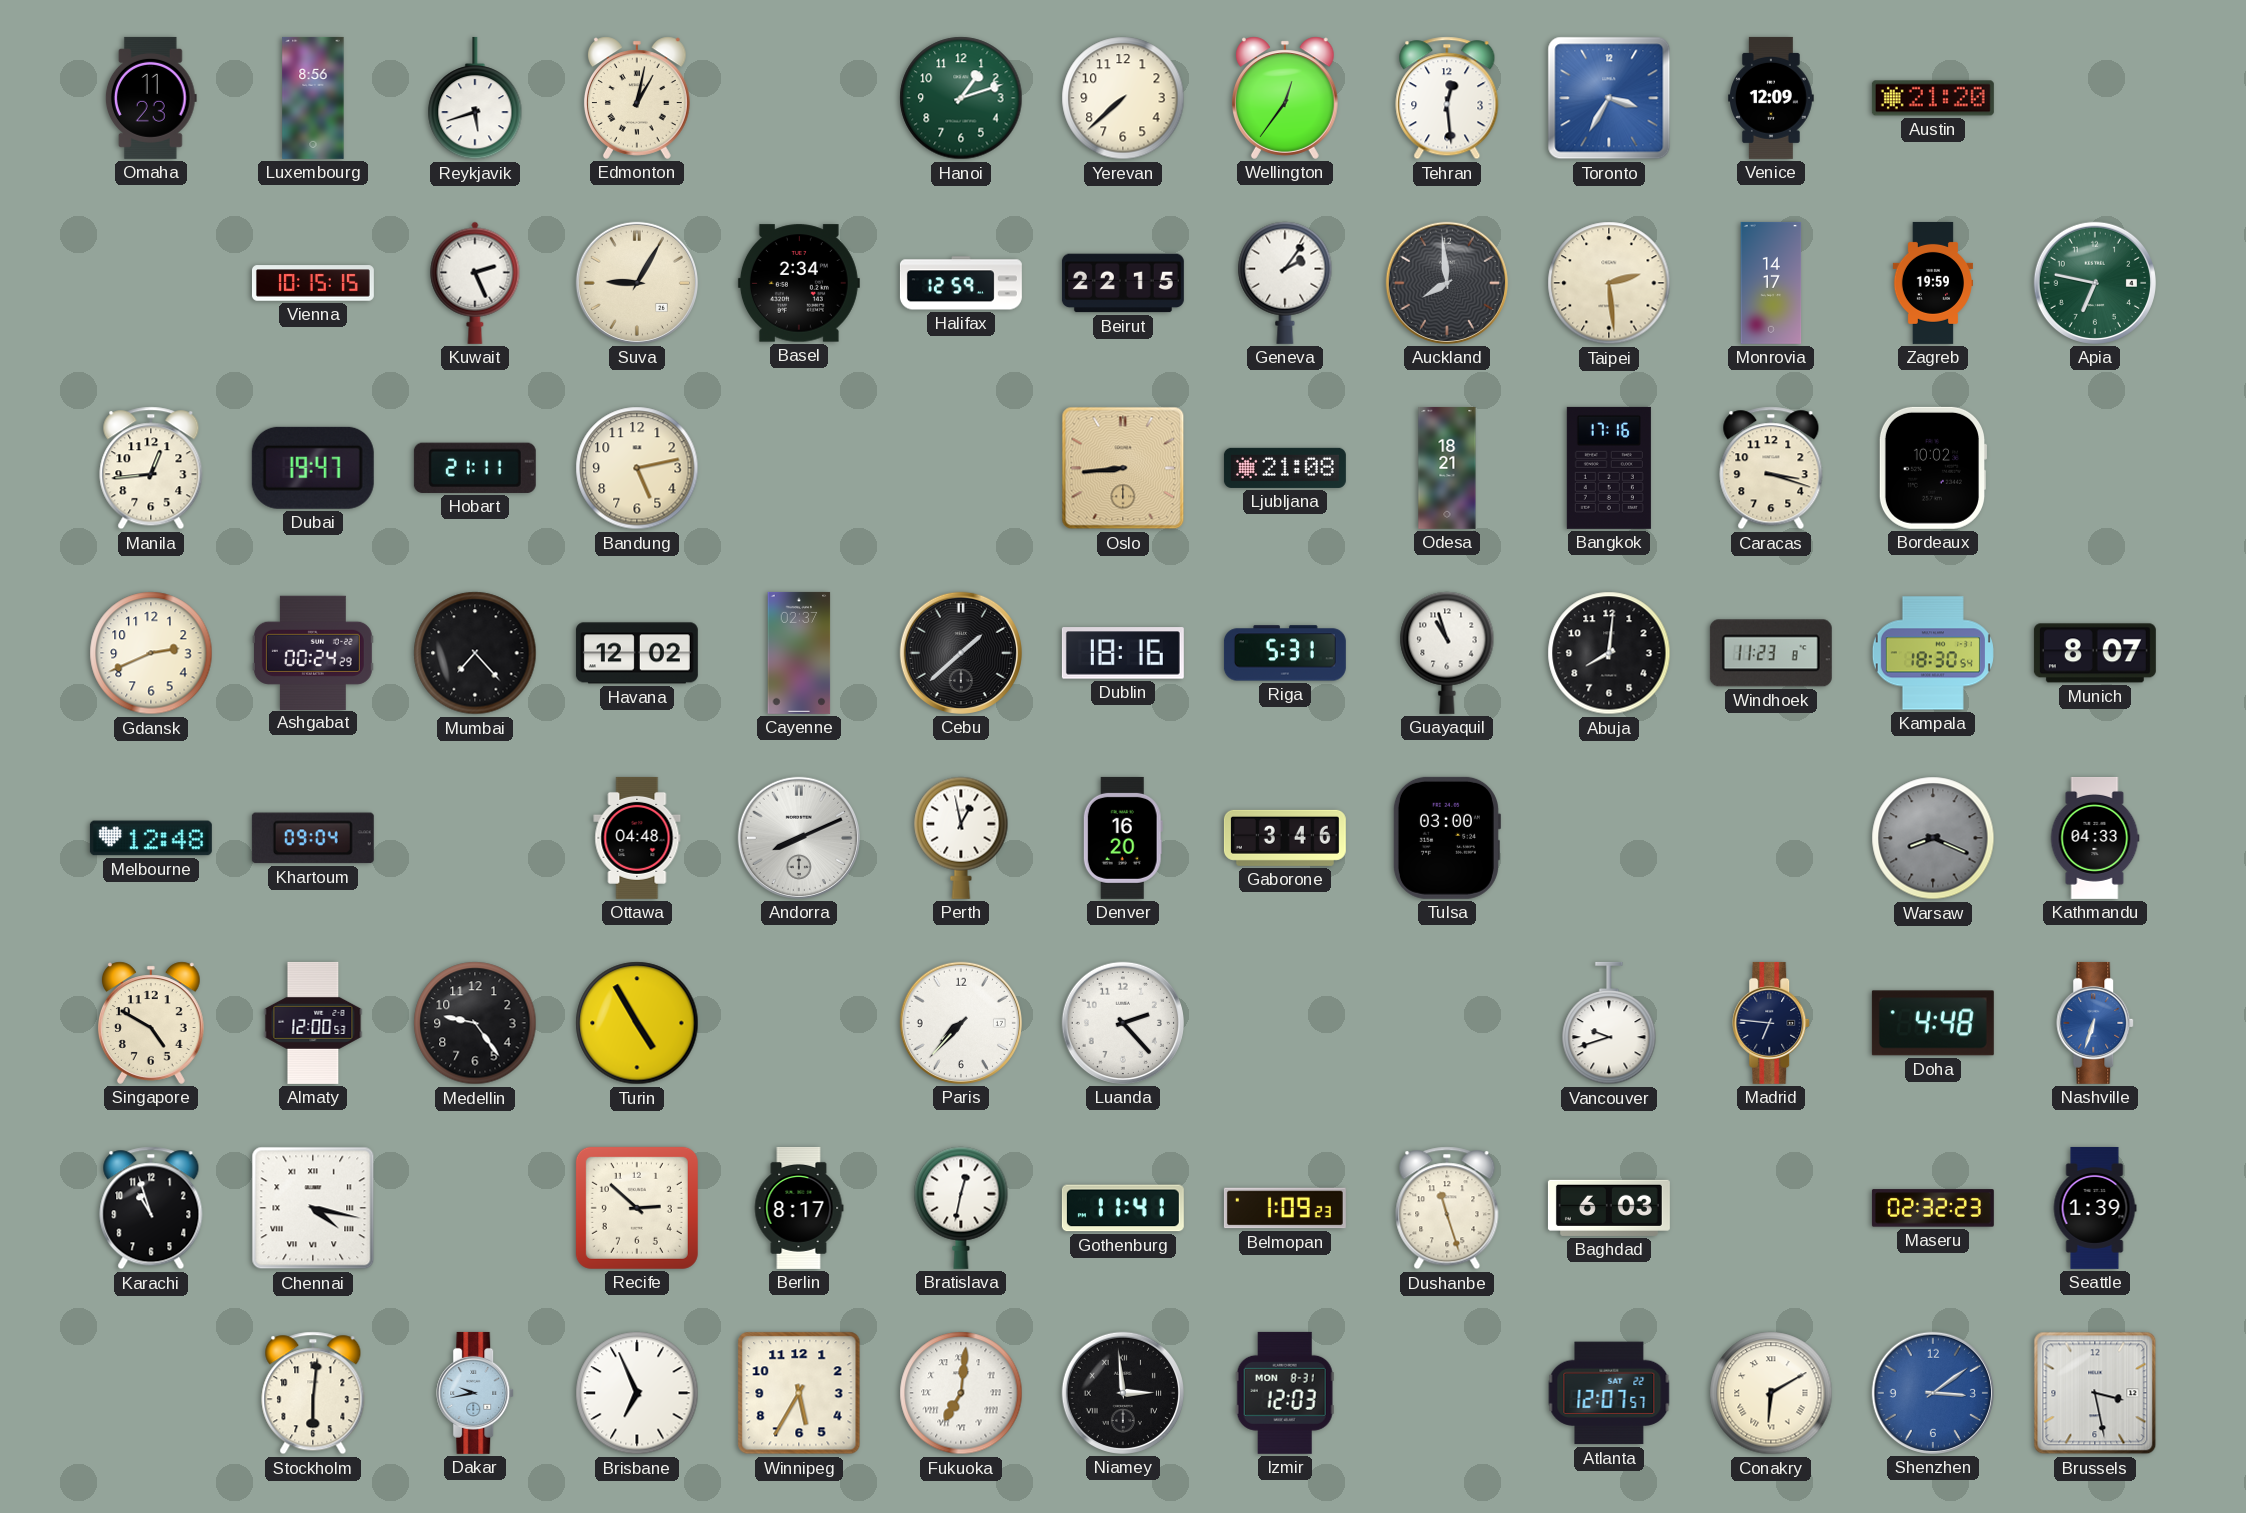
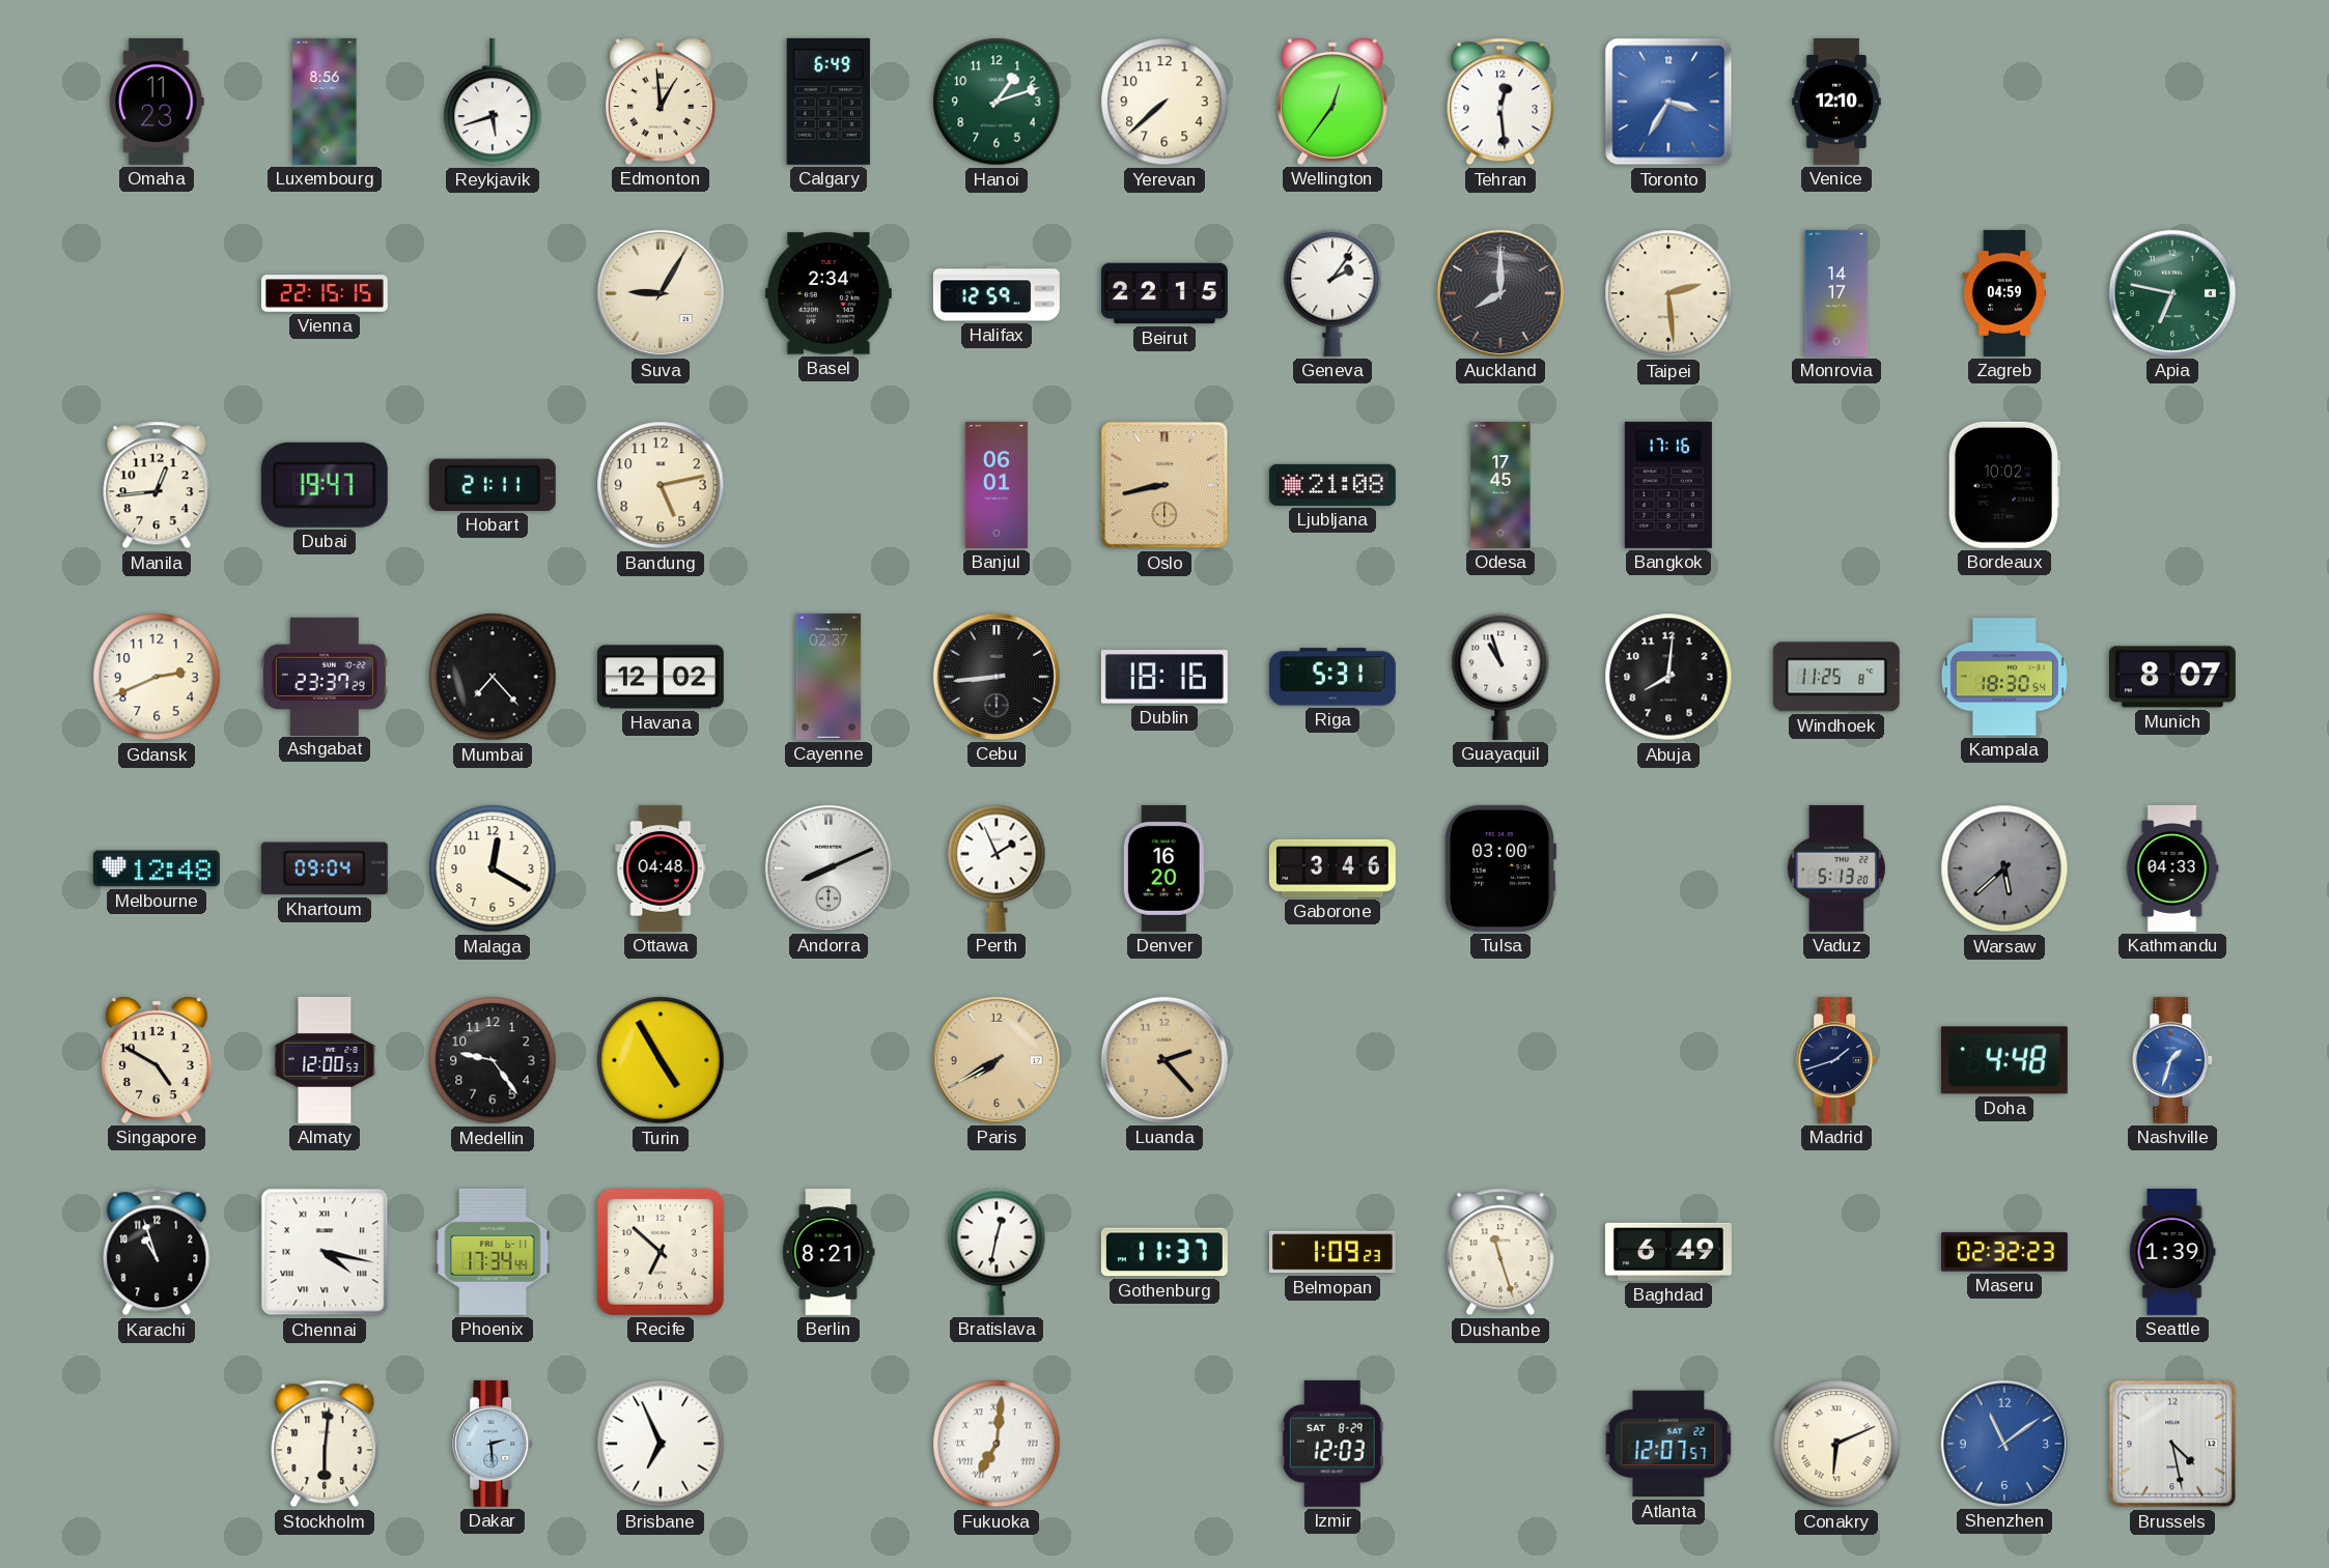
Edmonton: 1:02 -> 12:59 (661, 102)
Calgary: none -> 6:49 (829, 102)
Venice: 12:09 -> 12:10 (1837, 102)
Austin: 21:20 -> none (1933, 98)
Vienna: 10:15 -> 22:15 (325, 293)
Kuwait: 2:26 -> none (475, 283)
Auckland: 7:59 -> 8:00 (1500, 293)
Zagreb: 19:59 -> 04:59 (2003, 293)
Banjul: none -> 06:01 (997, 485)
Oslo: 8:44 -> 8:43 (1164, 485)
Odesa: 18:21 -> 17:45 (1500, 485)
Caracas: 3:18 -> none (1771, 468)
Ashgabat: 00:24 -> 23:37 (325, 676)
Cebu: 1:38 -> 8:44 (997, 677)
Windhoek: 11:23 -> 11:25 (1836, 677)
Malaga: none -> 12:20 (493, 868)
Perth: 12:58 -> 1:56 (997, 868)
Vaduz: none -> 5:13 (1836, 868)
Warsaw: 8:19 -> 5:38 (2004, 868)
Paris: 7:37 -> 7:40 (997, 1060)
Paris dial: white -> champagne (997, 1060)
Luanda dial: white -> champagne (1164, 1060)
Vancouver: 9:42 -> none (1609, 1023)
Madrid: 6:46 -> 1:42 (1837, 1060)
Nashville: 6:33 -> 1:33 (2173, 1060)
Phoenix: none -> 17:34 (493, 1252)
Recife: 2:52 -> 6:52 (661, 1252)
Berlin: 8:17 -> 8:21 (829, 1252)
Gothenburg: 11:41 -> 11:37 (1164, 1252)
Baghdad: 6:03 -> 6:49 (1668, 1252)
Dakar: 9:43 -> 2:29 (494, 1444)
Winnipeg: 5:35 -> none (799, 1393)
Niamey: 2:59 -> none (1123, 1393)
Izmir date: MON 8-31 -> SAT 8-29 (1332, 1444)
Conakry: 6:10 -> 6:11 (1836, 1444)
Shenzhen: 3:09 -> 11:09 (2004, 1444)
Brussels: 3:28 -> 4:28 (2172, 1444)
